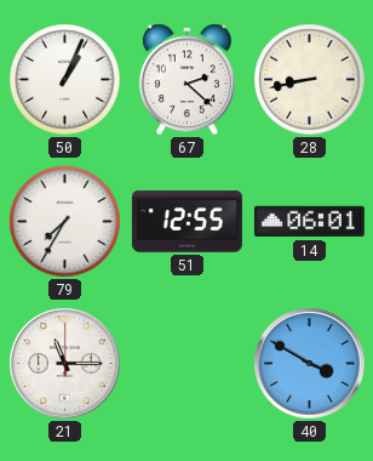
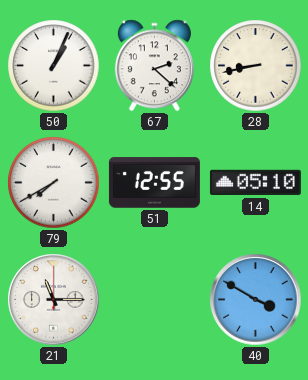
79: 7:35 -> 7:40 (54, 183)
14: 06:01 -> 05:10 (255, 183)
